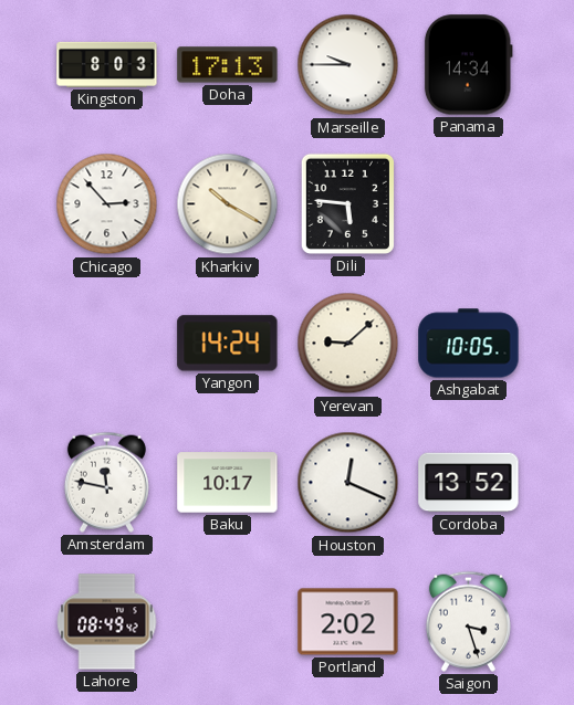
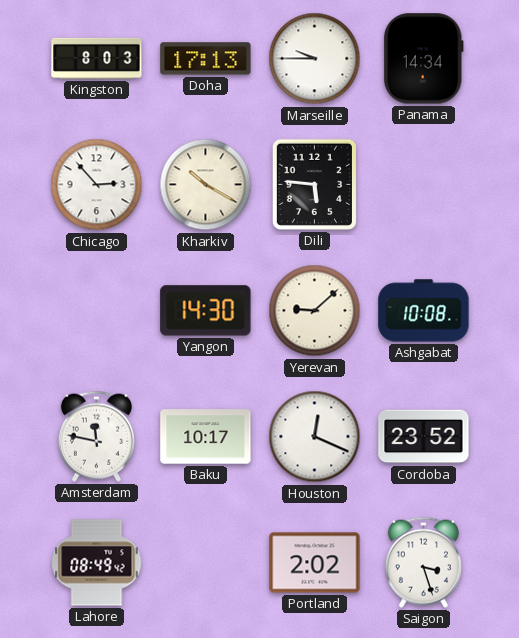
Yangon: 14:24 -> 14:30 (206, 311)
Ashgabat: 10:05 -> 10:08 (424, 311)
Cordoba: 13:52 -> 23:52 (424, 437)
